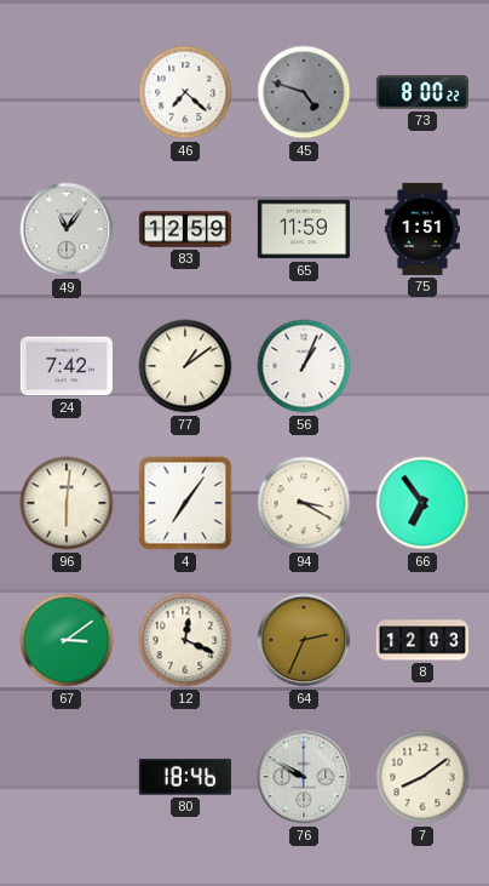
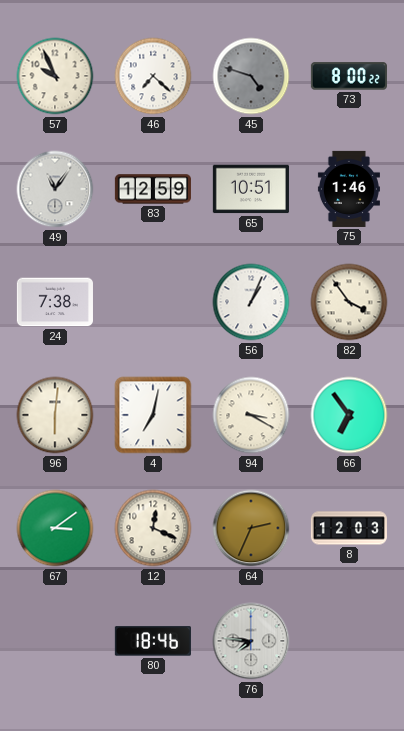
57: none -> 9:56 (55, 76)
65: 11:59 -> 10:51 (251, 189)
75: 1:51 -> 1:46 (349, 189)
24: 7:42 -> 7:38 (55, 302)
77: 1:09 -> none (185, 366)
82: none -> 3:54 (349, 302)
4: 7:06 -> 7:02 (153, 415)
76: 9:50 -> 7:46 (251, 641)
7: 8:09 -> none (422, 777)
